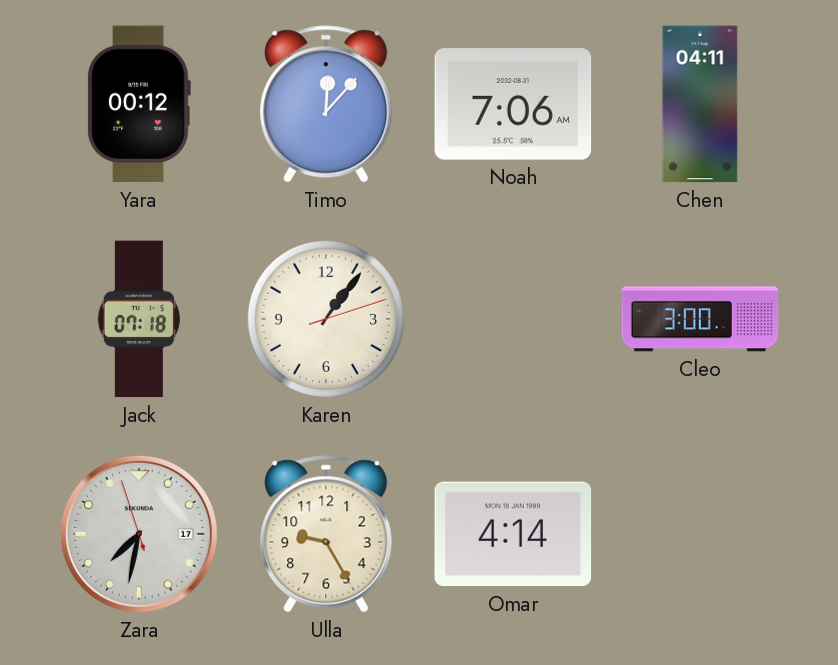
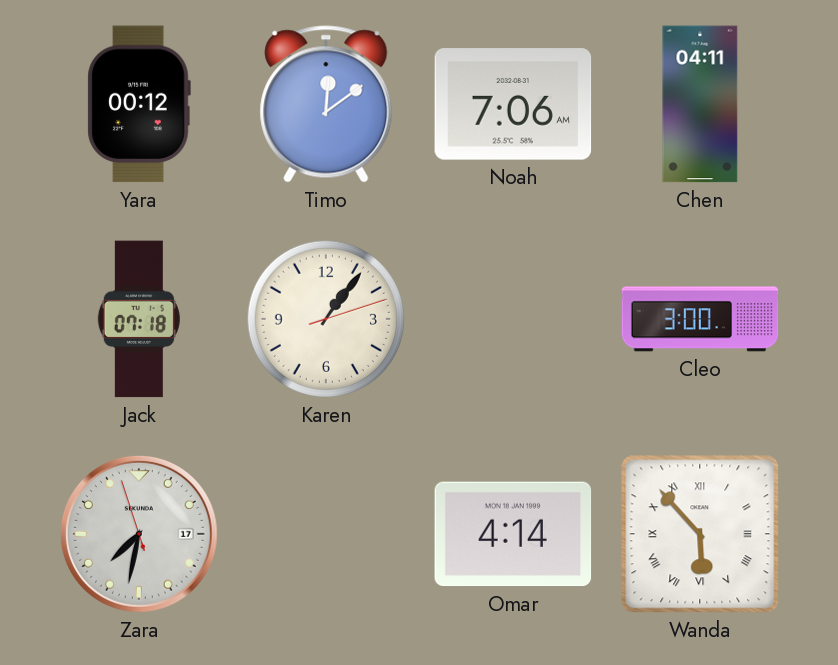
Timo: 12:07 -> 12:09 (326, 104)
Ulla: 9:25 -> none (326, 534)
Wanda: none -> 5:53 (700, 534)
